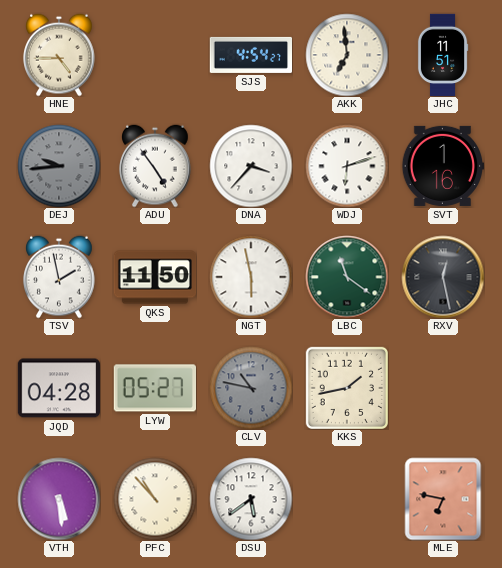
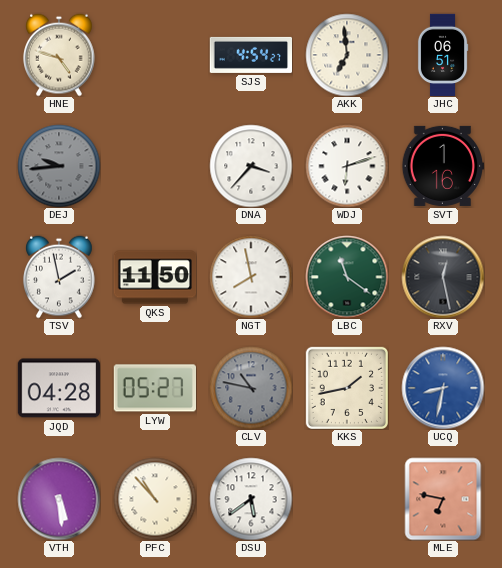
HNE: 4:45 -> 4:48 (60, 55)
JHC: 11:51 -> 06:51 (443, 55)
ADU: 4:54 -> none (156, 166)
NGT: 5:58 -> 7:58 (251, 277)
UCQ: none -> 8:32 (443, 388)
